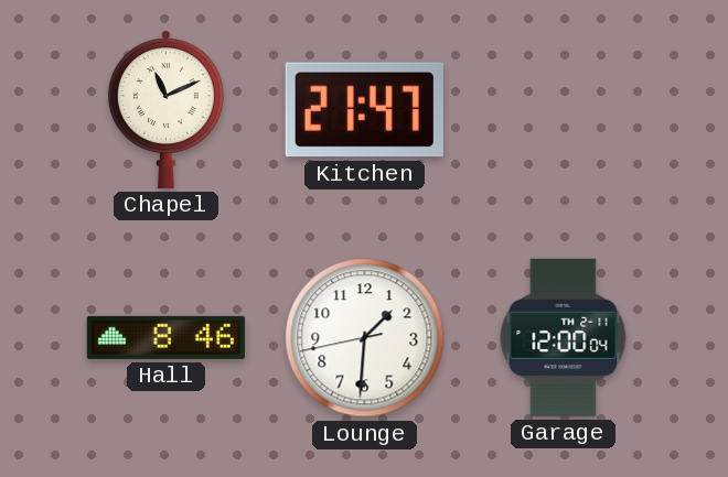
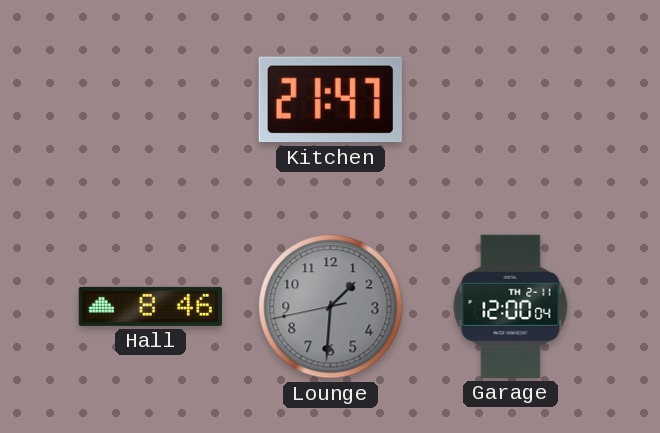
Chapel: 11:11 -> none (165, 109)
Lounge dial: white -> grey (331, 307)
